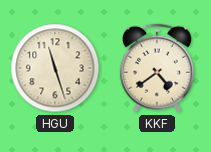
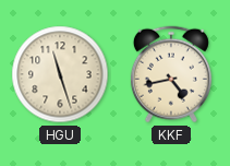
KKF: 4:39 -> 4:43 (171, 74)
